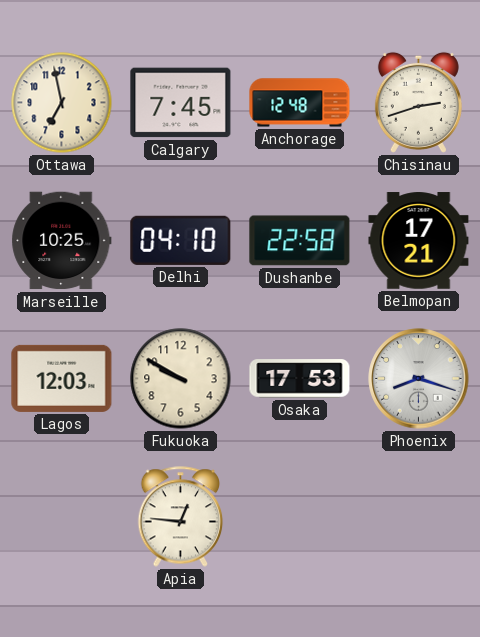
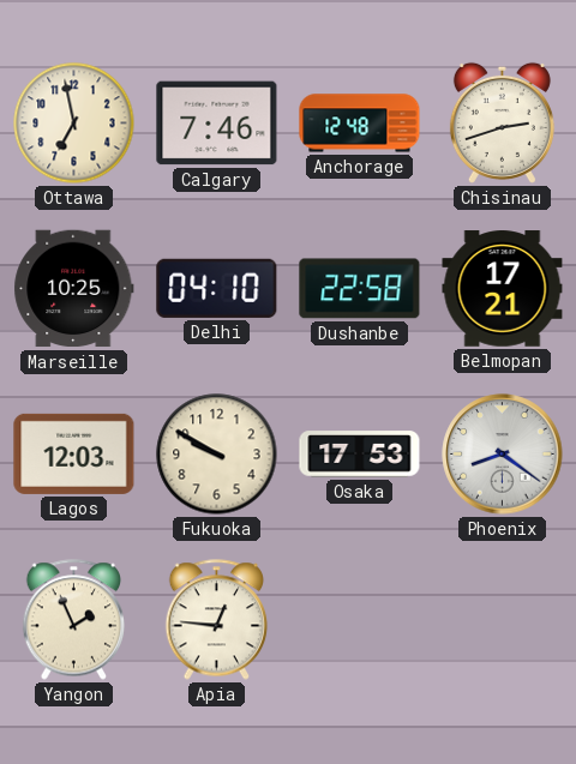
Calgary: 7:45 -> 7:46 (217, 124)
Phoenix: 8:18 -> 8:21 (503, 455)
Yangon: none -> 1:56 (74, 620)
